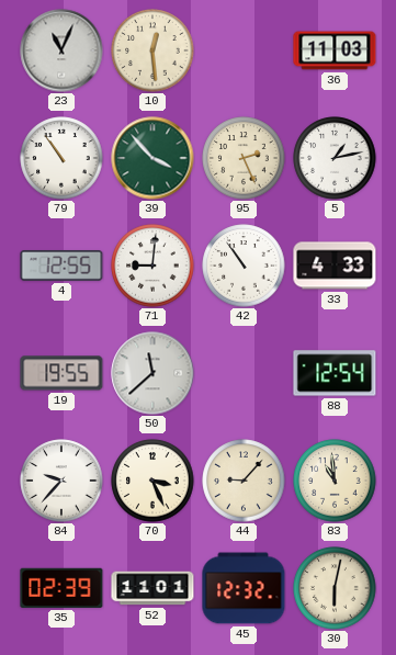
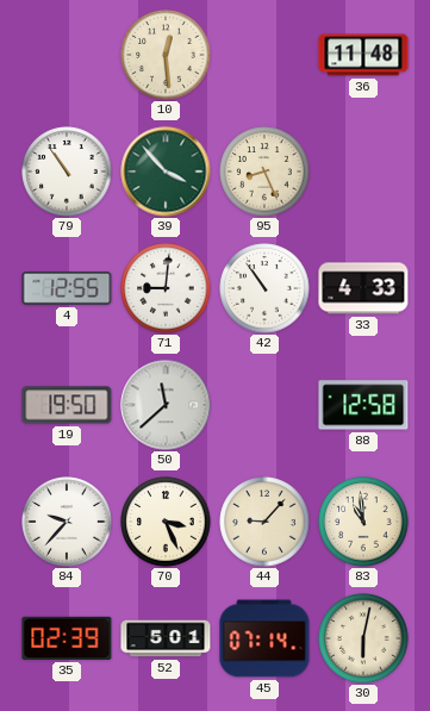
23: 11:04 -> none (61, 50)
36: 11:03 -> 11:48 (363, 55)
95: 2:26 -> 8:26 (264, 171)
5: 1:13 -> none (335, 158)
19: 19:55 -> 19:50 (67, 405)
88: 12:54 -> 12:58 (363, 405)
52: 11:01 -> 5:01 (166, 638)
45: 12:32 -> 07:14 (264, 638)
